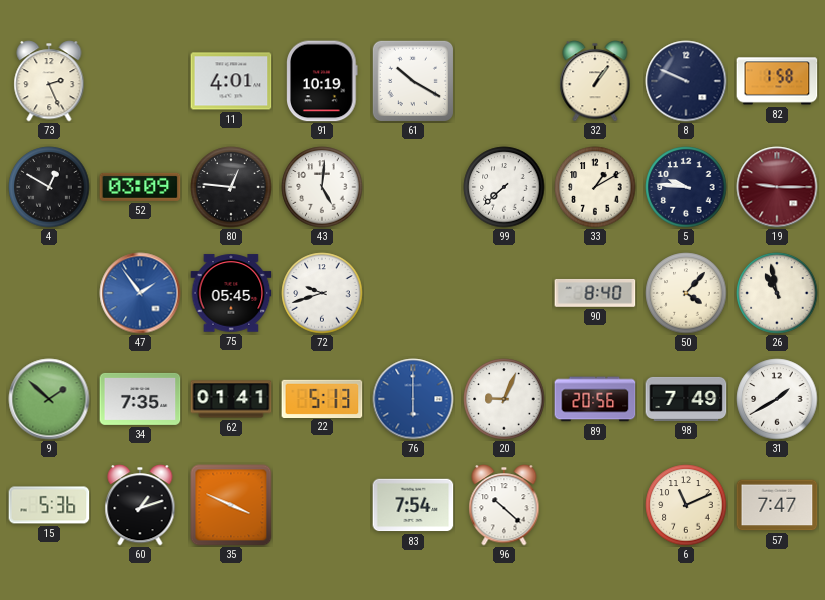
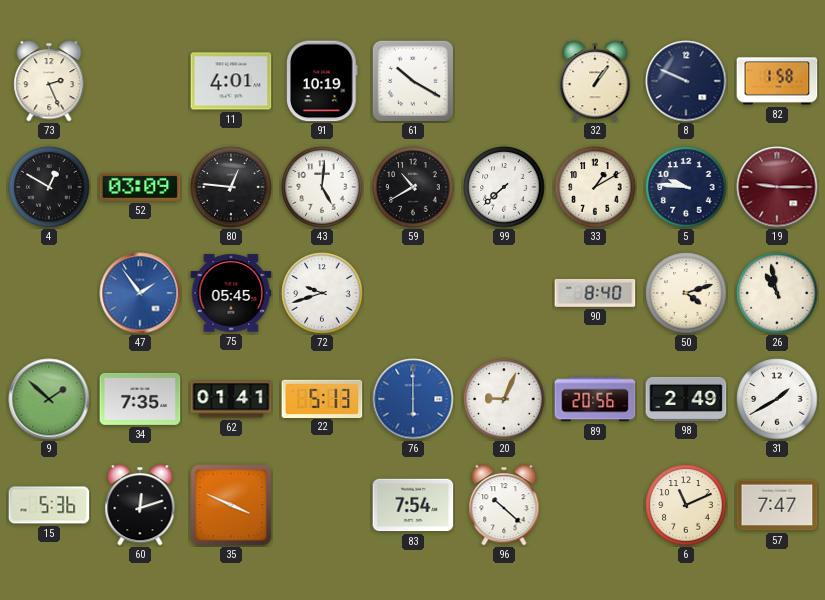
59: none -> 10:40 (413, 187)
50: 4:07 -> 4:12 (686, 293)
98: 7:49 -> 2:49 (686, 399)
60: 1:12 -> 12:12 (140, 505)
